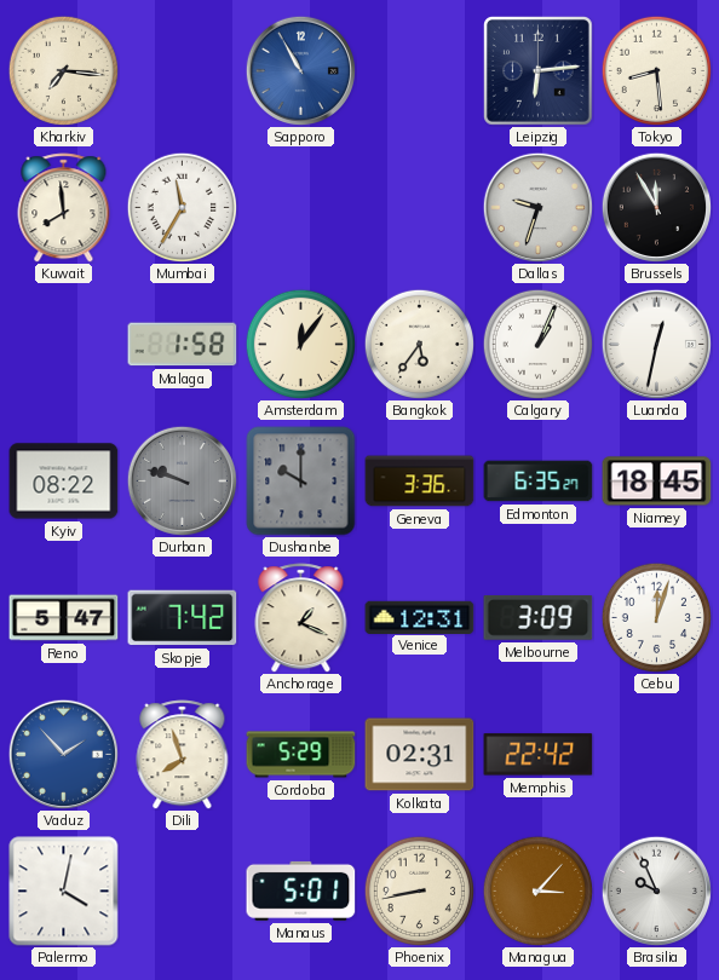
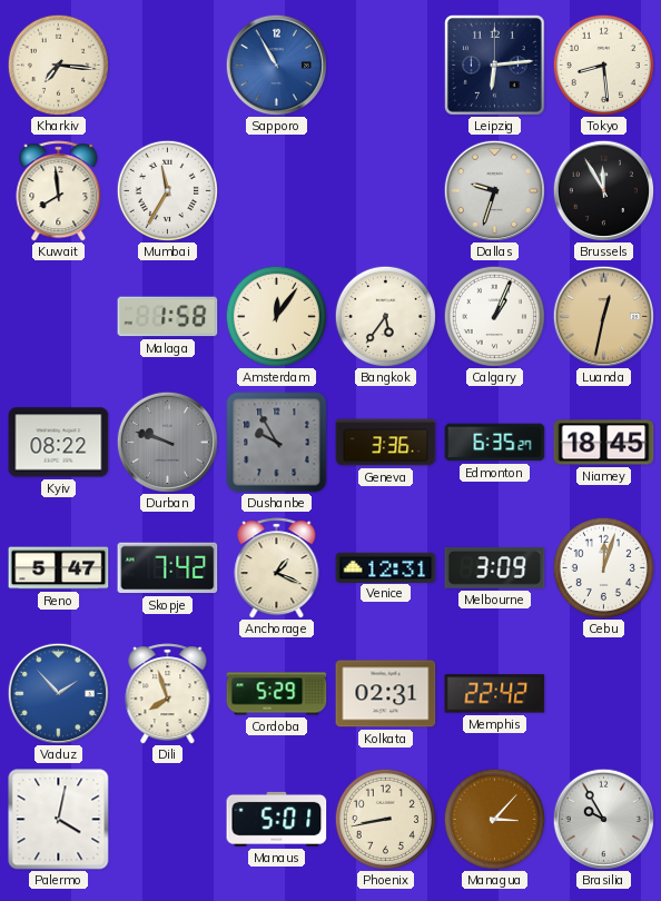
Luanda dial: white -> champagne (603, 316)
Dushanbe: 10:00 -> 9:55 (277, 443)
Brasilia: 9:56 -> 9:55 (603, 819)
